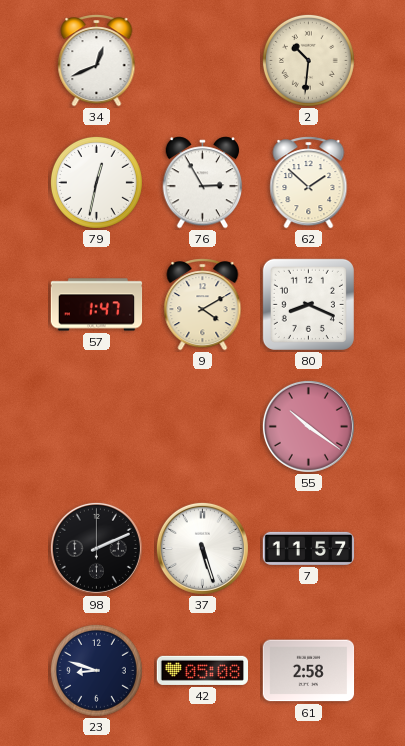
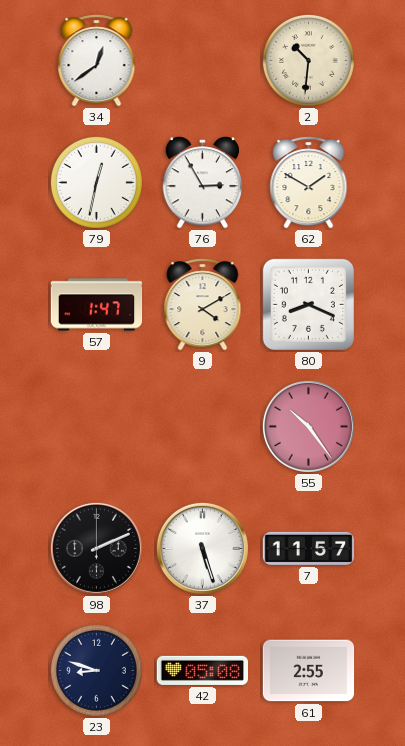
34: 12:41 -> 12:39 (97, 61)
62: 1:52 -> 1:50 (309, 183)
55: 10:21 -> 10:24 (308, 426)
61: 2:58 -> 2:55 (309, 671)
